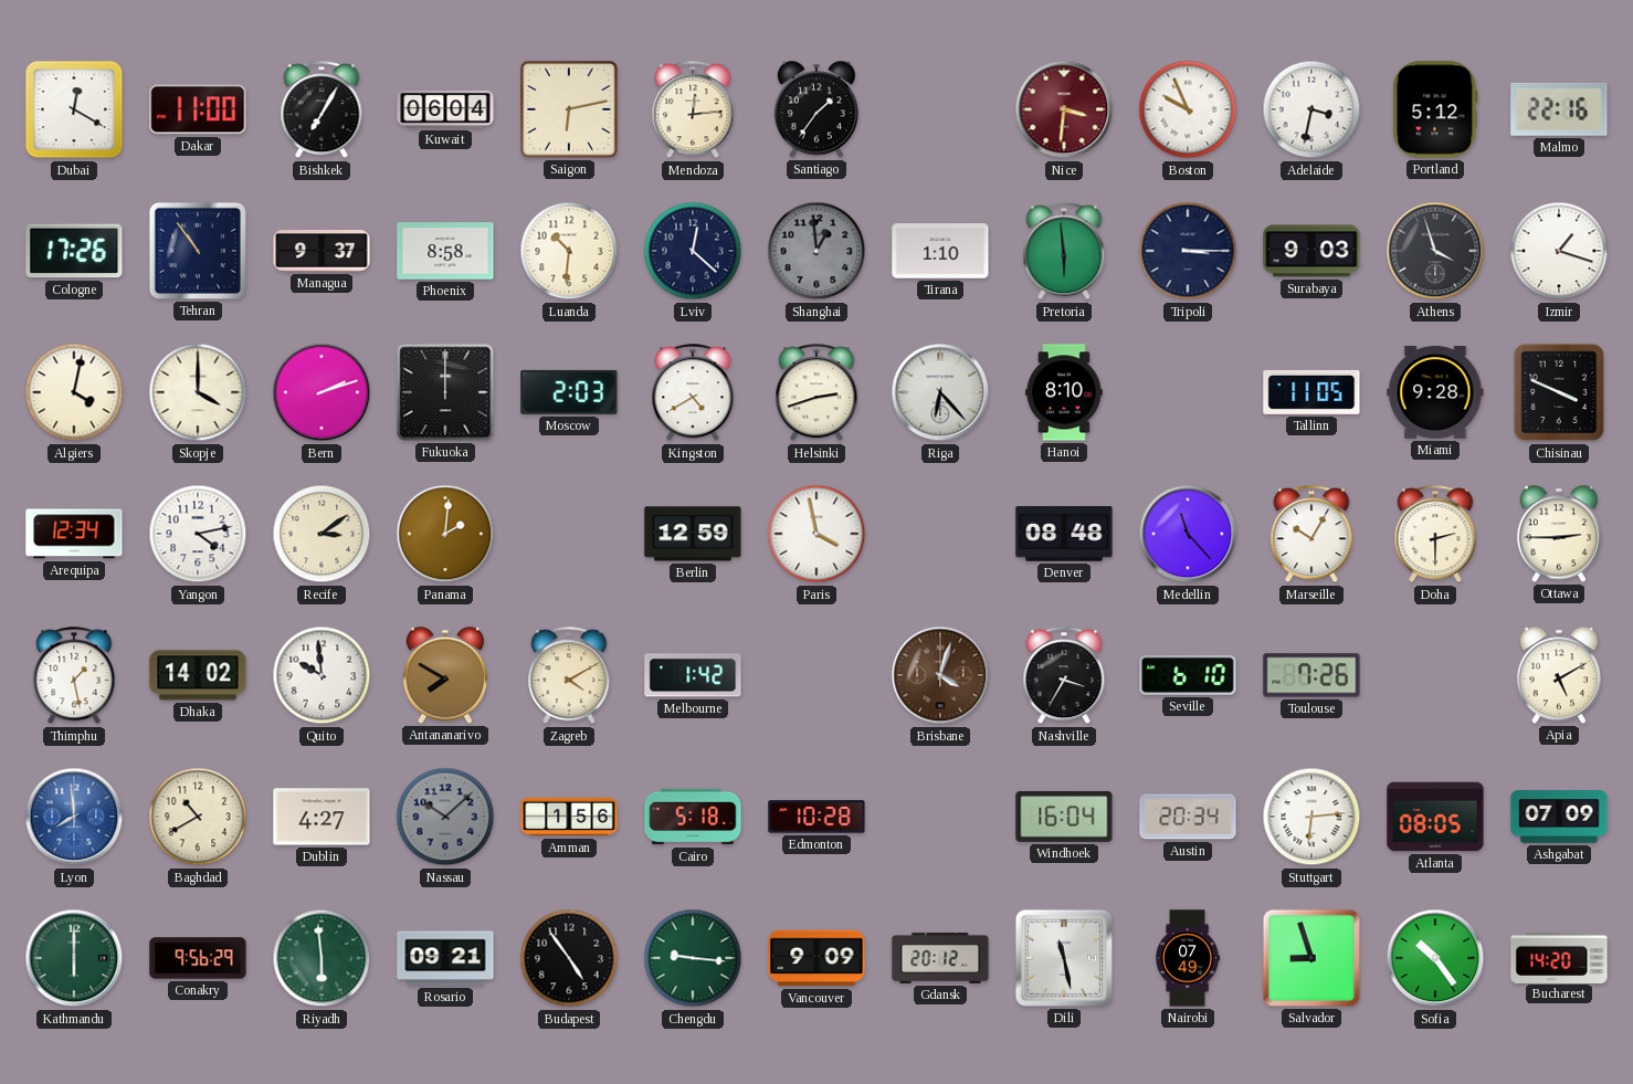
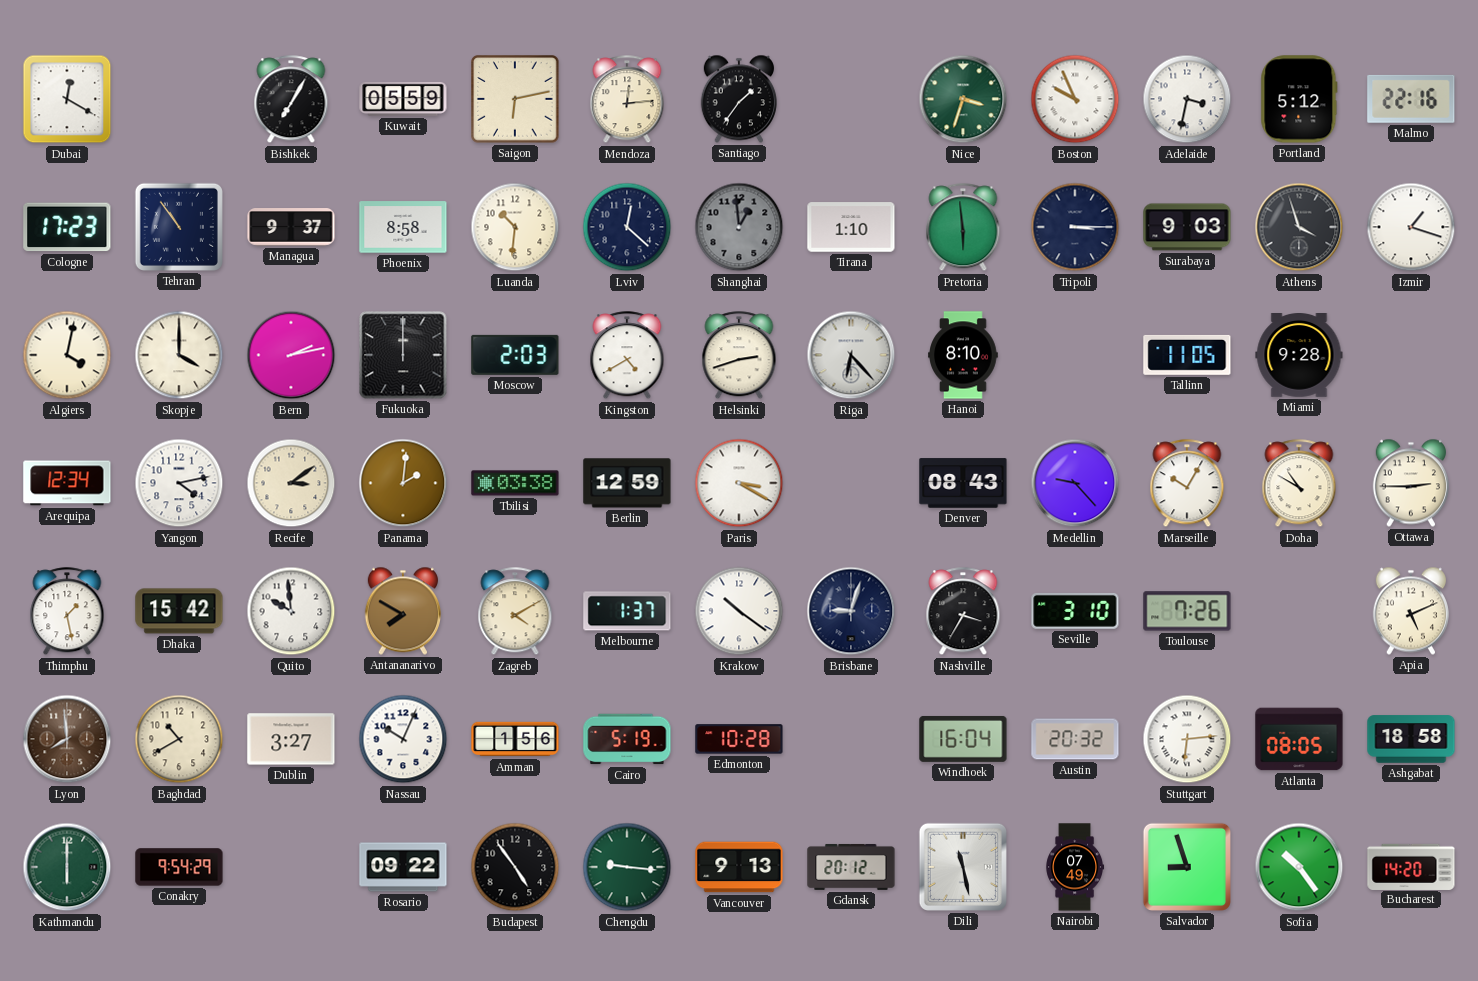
Dakar: 11:00 -> none (198, 109)
Kuwait: 06:04 -> 05:59 (403, 99)
Nice: 3:31 -> 3:33 (963, 99)
Nice dial: burgundy -> green (963, 99)
Cologne: 17:26 -> 17:23 (67, 227)
Bern: 2:12 -> 2:13 (291, 355)
Chisinau: 3:49 -> none (1559, 392)
Tbilisi: none -> 03:38 (515, 483)
Paris: 3:58 -> 3:20 (739, 483)
Denver: 08:48 -> 08:43 (963, 483)
Medellin: 11:23 -> 9:23 (1075, 483)
Doha: 2:30 -> 10:50 (1299, 484)
Dhaka: 14:02 -> 15:42 (179, 611)
Melbourne: 1:42 -> 1:37 (627, 611)
Krakow: none -> 10:21 (739, 611)
Brisbane: 4:03 -> 9:03 (851, 611)
Brisbane dial: brown -> navy (851, 611)
Seville: 6:10 -> 3:10 (1075, 611)
Apia: 5:10 -> 5:11 (1411, 611)
Lyon dial: blue -> brown (67, 739)
Dublin: 4:27 -> 3:27 (291, 739)
Nassau: 10:08 -> 10:04 (403, 739)
Nassau dial: grey -> white (403, 739)
Cairo: 5:18 -> 5:19 (627, 739)
Austin: 20:34 -> 20:32 (1075, 739)
Ashgabat: 07:09 -> 18:58 (1411, 739)
Conakry: 9:56 -> 9:54 (179, 867)
Riyadh: 5:59 -> none (322, 958)
Rosario: 09:21 -> 09:22 (403, 867)
Vancouver: 9:09 -> 9:13 (739, 867)
